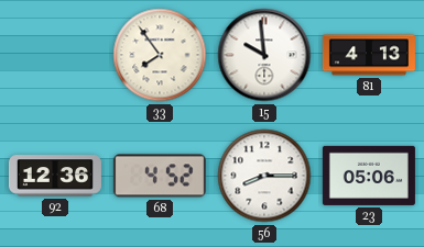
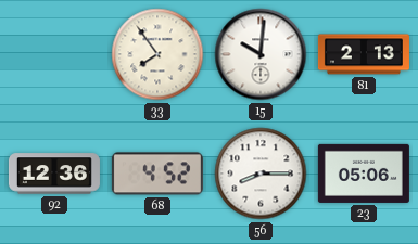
15: 9:59 -> 10:01 (261, 54)
81: 4:13 -> 2:13 (364, 54)
